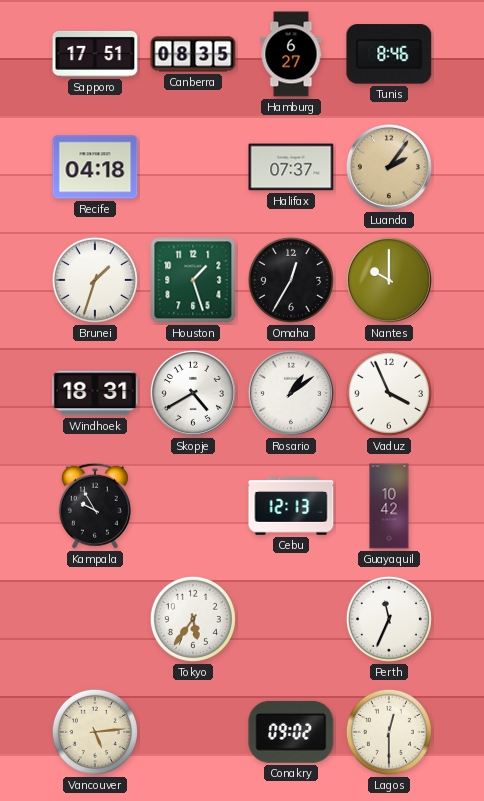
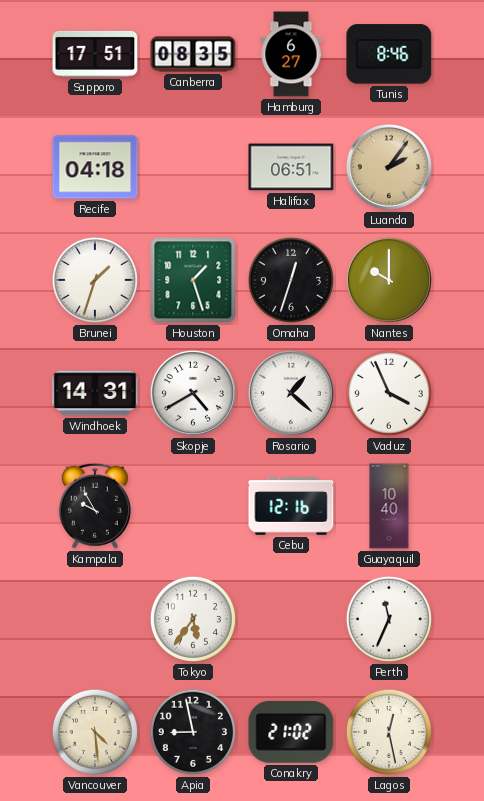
Halifax: 07:37 -> 06:51 (291, 167)
Omaha: 12:35 -> 12:33 (291, 280)
Windhoek: 18:31 -> 14:31 (95, 393)
Rosario: 1:09 -> 1:22 (291, 393)
Cebu: 12:13 -> 12:16 (291, 506)
Guayaquil: 10:42 -> 10:40 (389, 506)
Vancouver: 5:14 -> 4:29 (95, 732)
Apia: none -> 8:58 (193, 732)
Conakry: 09:02 -> 21:02 (291, 732)
Lagos: 12:30 -> 12:28 (389, 732)
